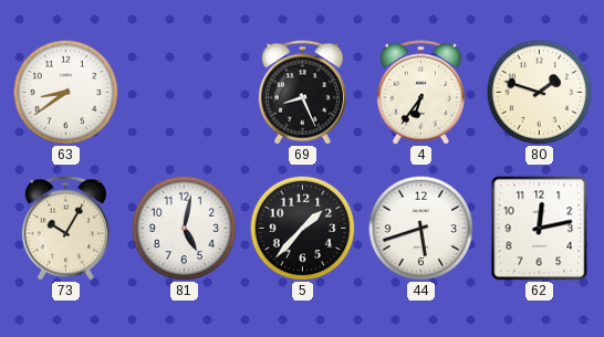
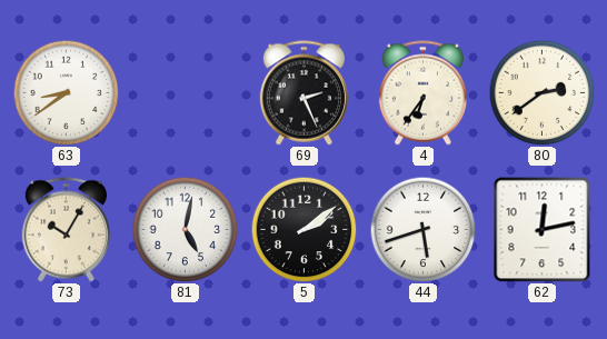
69: 8:26 -> 2:26 (303, 93)
80: 1:48 -> 2:39 (541, 92)
5: 1:37 -> 2:09 (303, 229)
